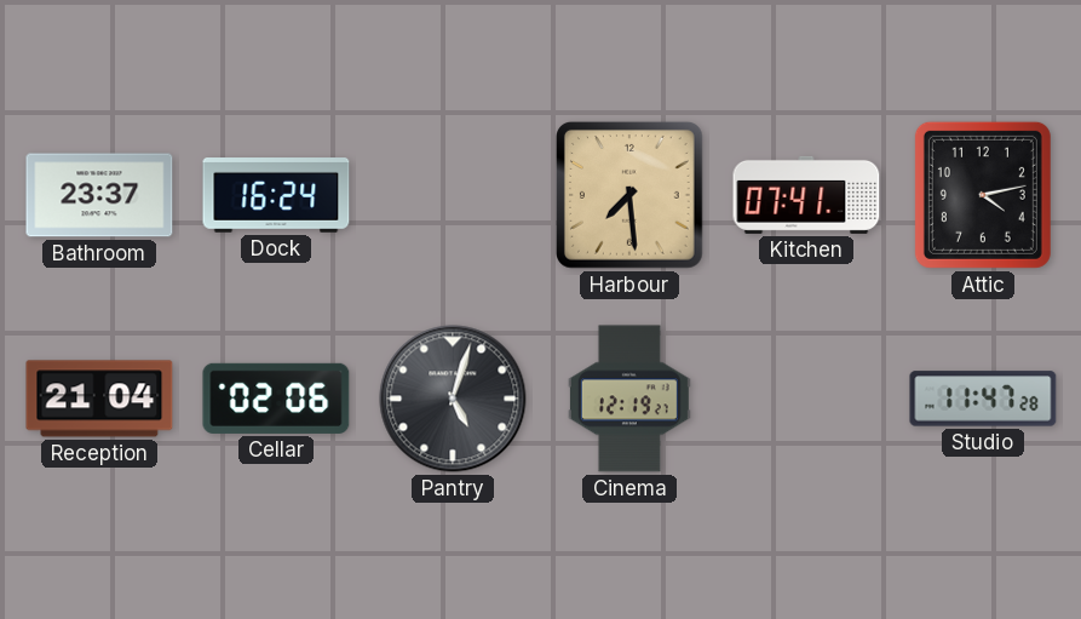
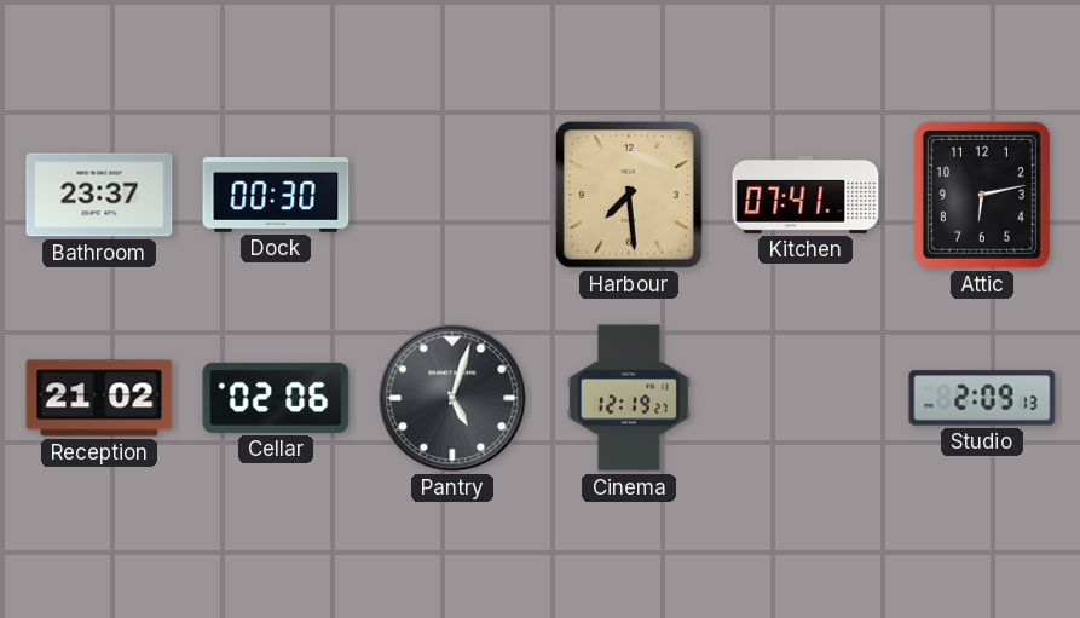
Dock: 16:24 -> 00:30 (276, 196)
Attic: 4:13 -> 6:13 (982, 195)
Reception: 21:04 -> 21:02 (99, 398)
Studio: 11:47 -> 2:09 (982, 398)
